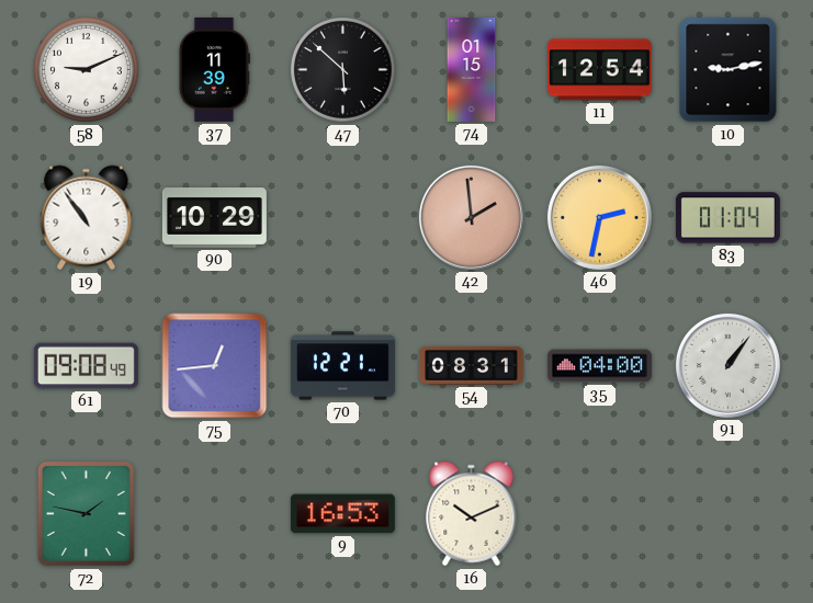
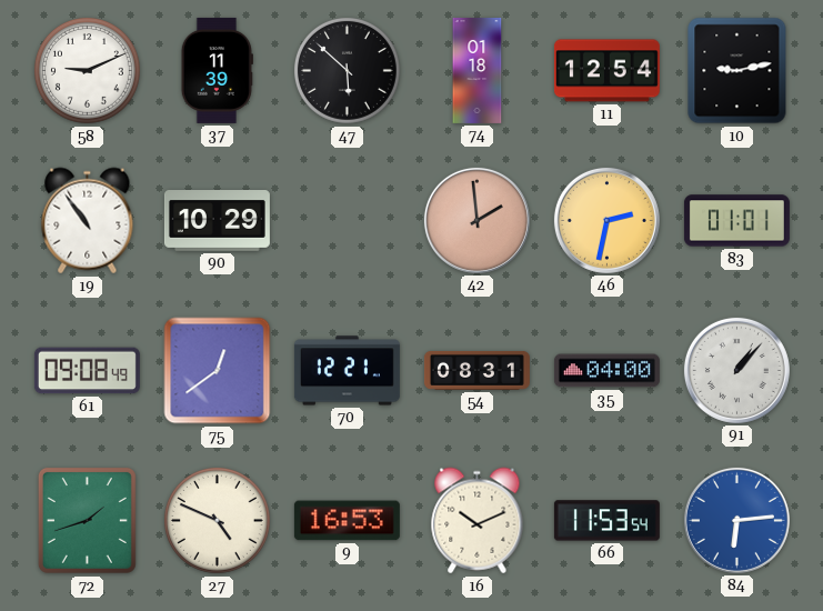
74: 01:15 -> 01:18 (478, 70)
83: 01:04 -> 01:01 (736, 221)
75: 12:44 -> 12:39 (218, 371)
91: 1:06 -> 1:07 (736, 370)
72: 1:47 -> 1:42 (87, 520)
27: none -> 4:49 (217, 520)
66: none -> 11:53 (606, 521)
84: none -> 6:14 (736, 520)
